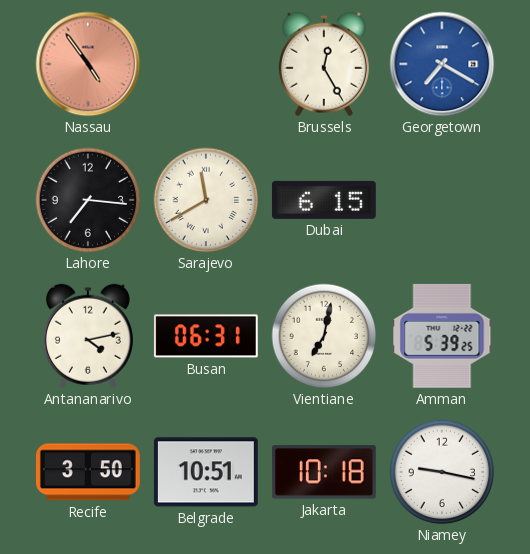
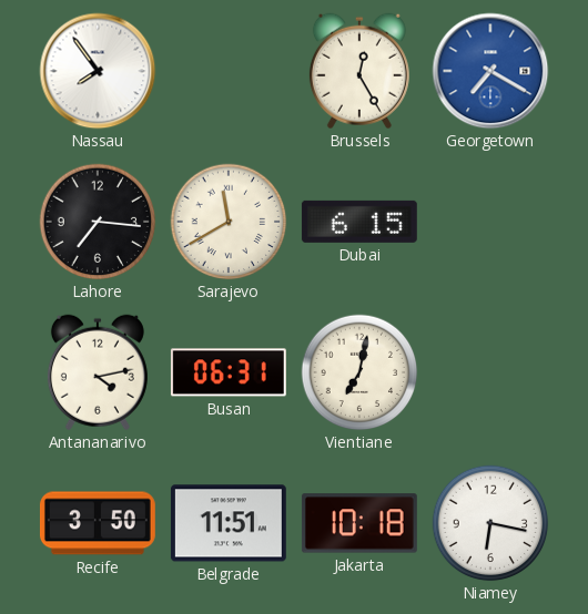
Nassau: 4:54 -> 7:54 (98, 71)
Nassau dial: salmon -> white (98, 71)
Amman: 5:39 -> none (442, 336)
Belgrade: 10:51 -> 11:51 (229, 523)
Niamey: 9:17 -> 6:17 (490, 523)
